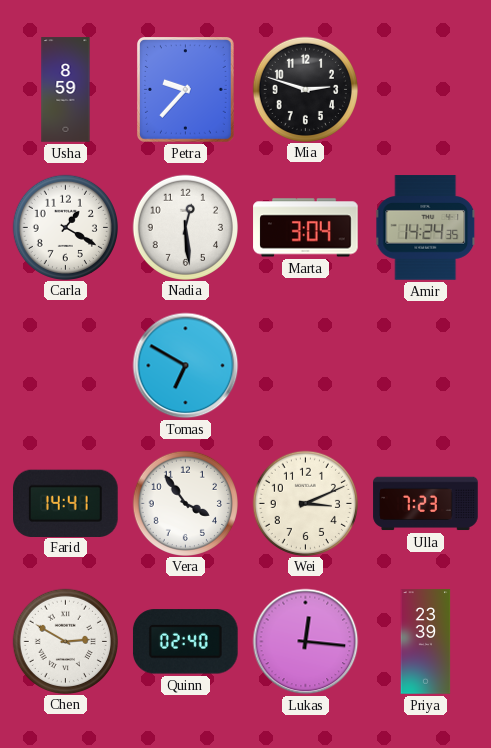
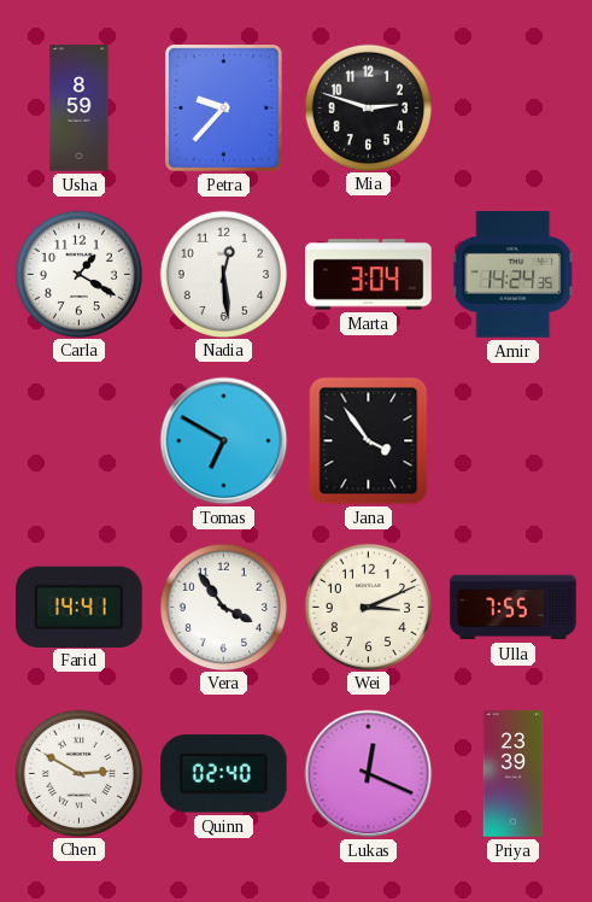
Jana: none -> 3:54 (369, 441)
Ulla: 7:23 -> 7:55 (514, 608)
Lukas: 12:16 -> 12:19 (369, 774)
